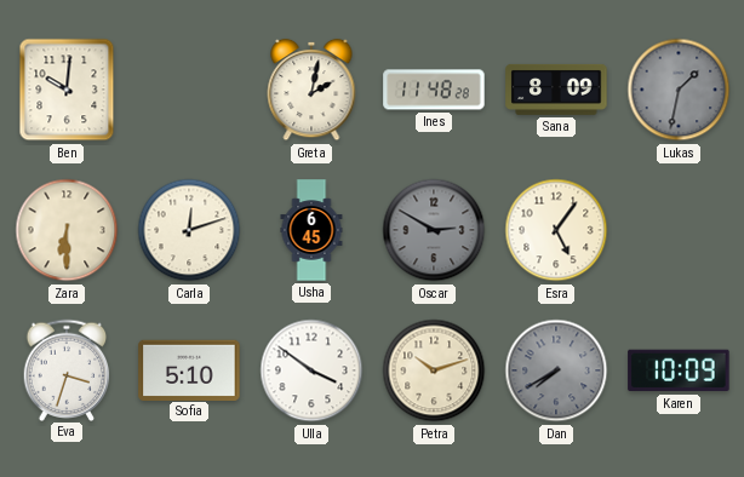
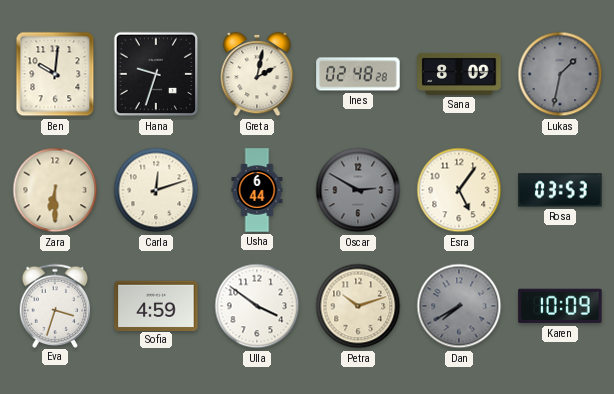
Hana: none -> 9:33 (156, 74)
Ines: 11:48 -> 02:48 (358, 74)
Usha: 6:45 -> 6:44 (257, 190)
Rosa: none -> 03:53 (560, 190)
Sofia: 5:10 -> 4:59 (156, 305)
